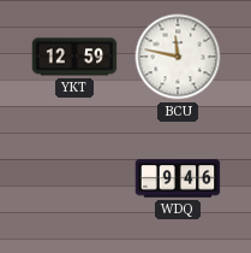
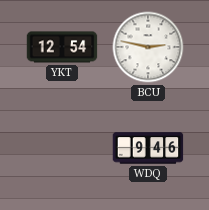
YKT: 12:59 -> 12:54 (62, 47)
BCU: 11:47 -> 2:47 (148, 47)
